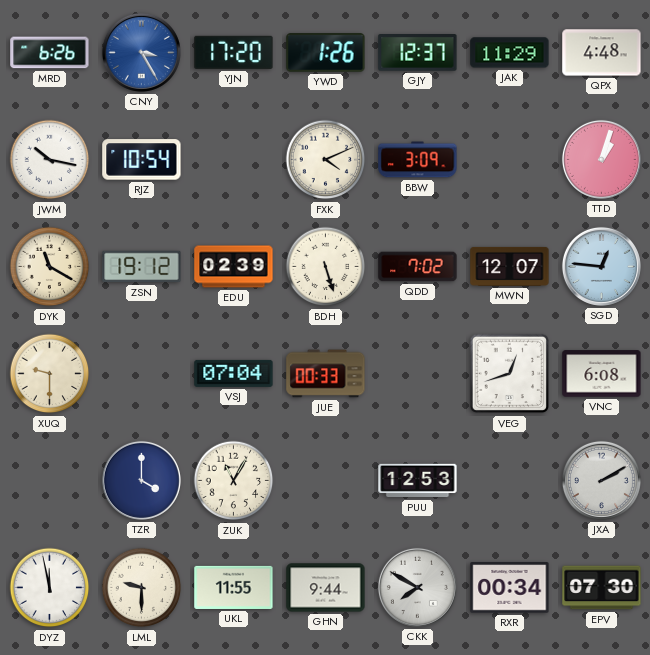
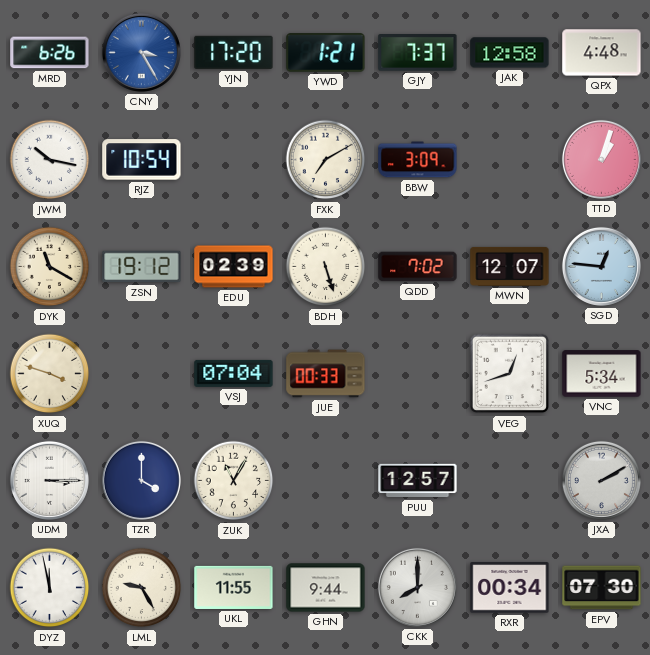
YWD: 1:26 -> 1:21 (326, 53)
GJY: 12:37 -> 7:37 (418, 53)
JAK: 11:29 -> 12:58 (510, 53)
FXK: 4:11 -> 7:10 (326, 160)
XUQ: 9:30 -> 3:48 (50, 374)
VNC: 6:08 -> 5:34 (602, 374)
UDM: none -> 3:15 (49, 480)
PUU: 12:53 -> 12:57 (418, 481)
LML: 9:30 -> 9:25 (142, 588)
CKK: 7:50 -> 8:00 (417, 587)
